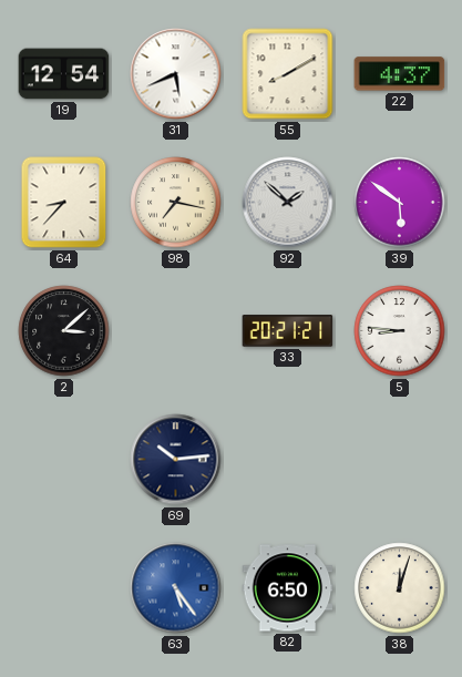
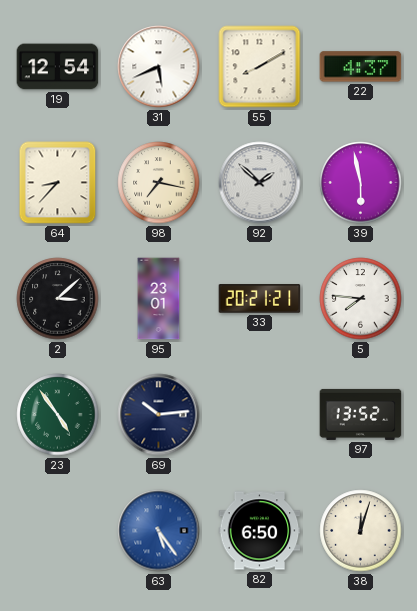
39: 5:51 -> 5:58 (361, 183)
95: none -> 23:01 (159, 299)
5: 8:46 -> 7:46 (361, 299)
23: none -> 4:54 (58, 415)
97: none -> 13:52 (361, 414)
